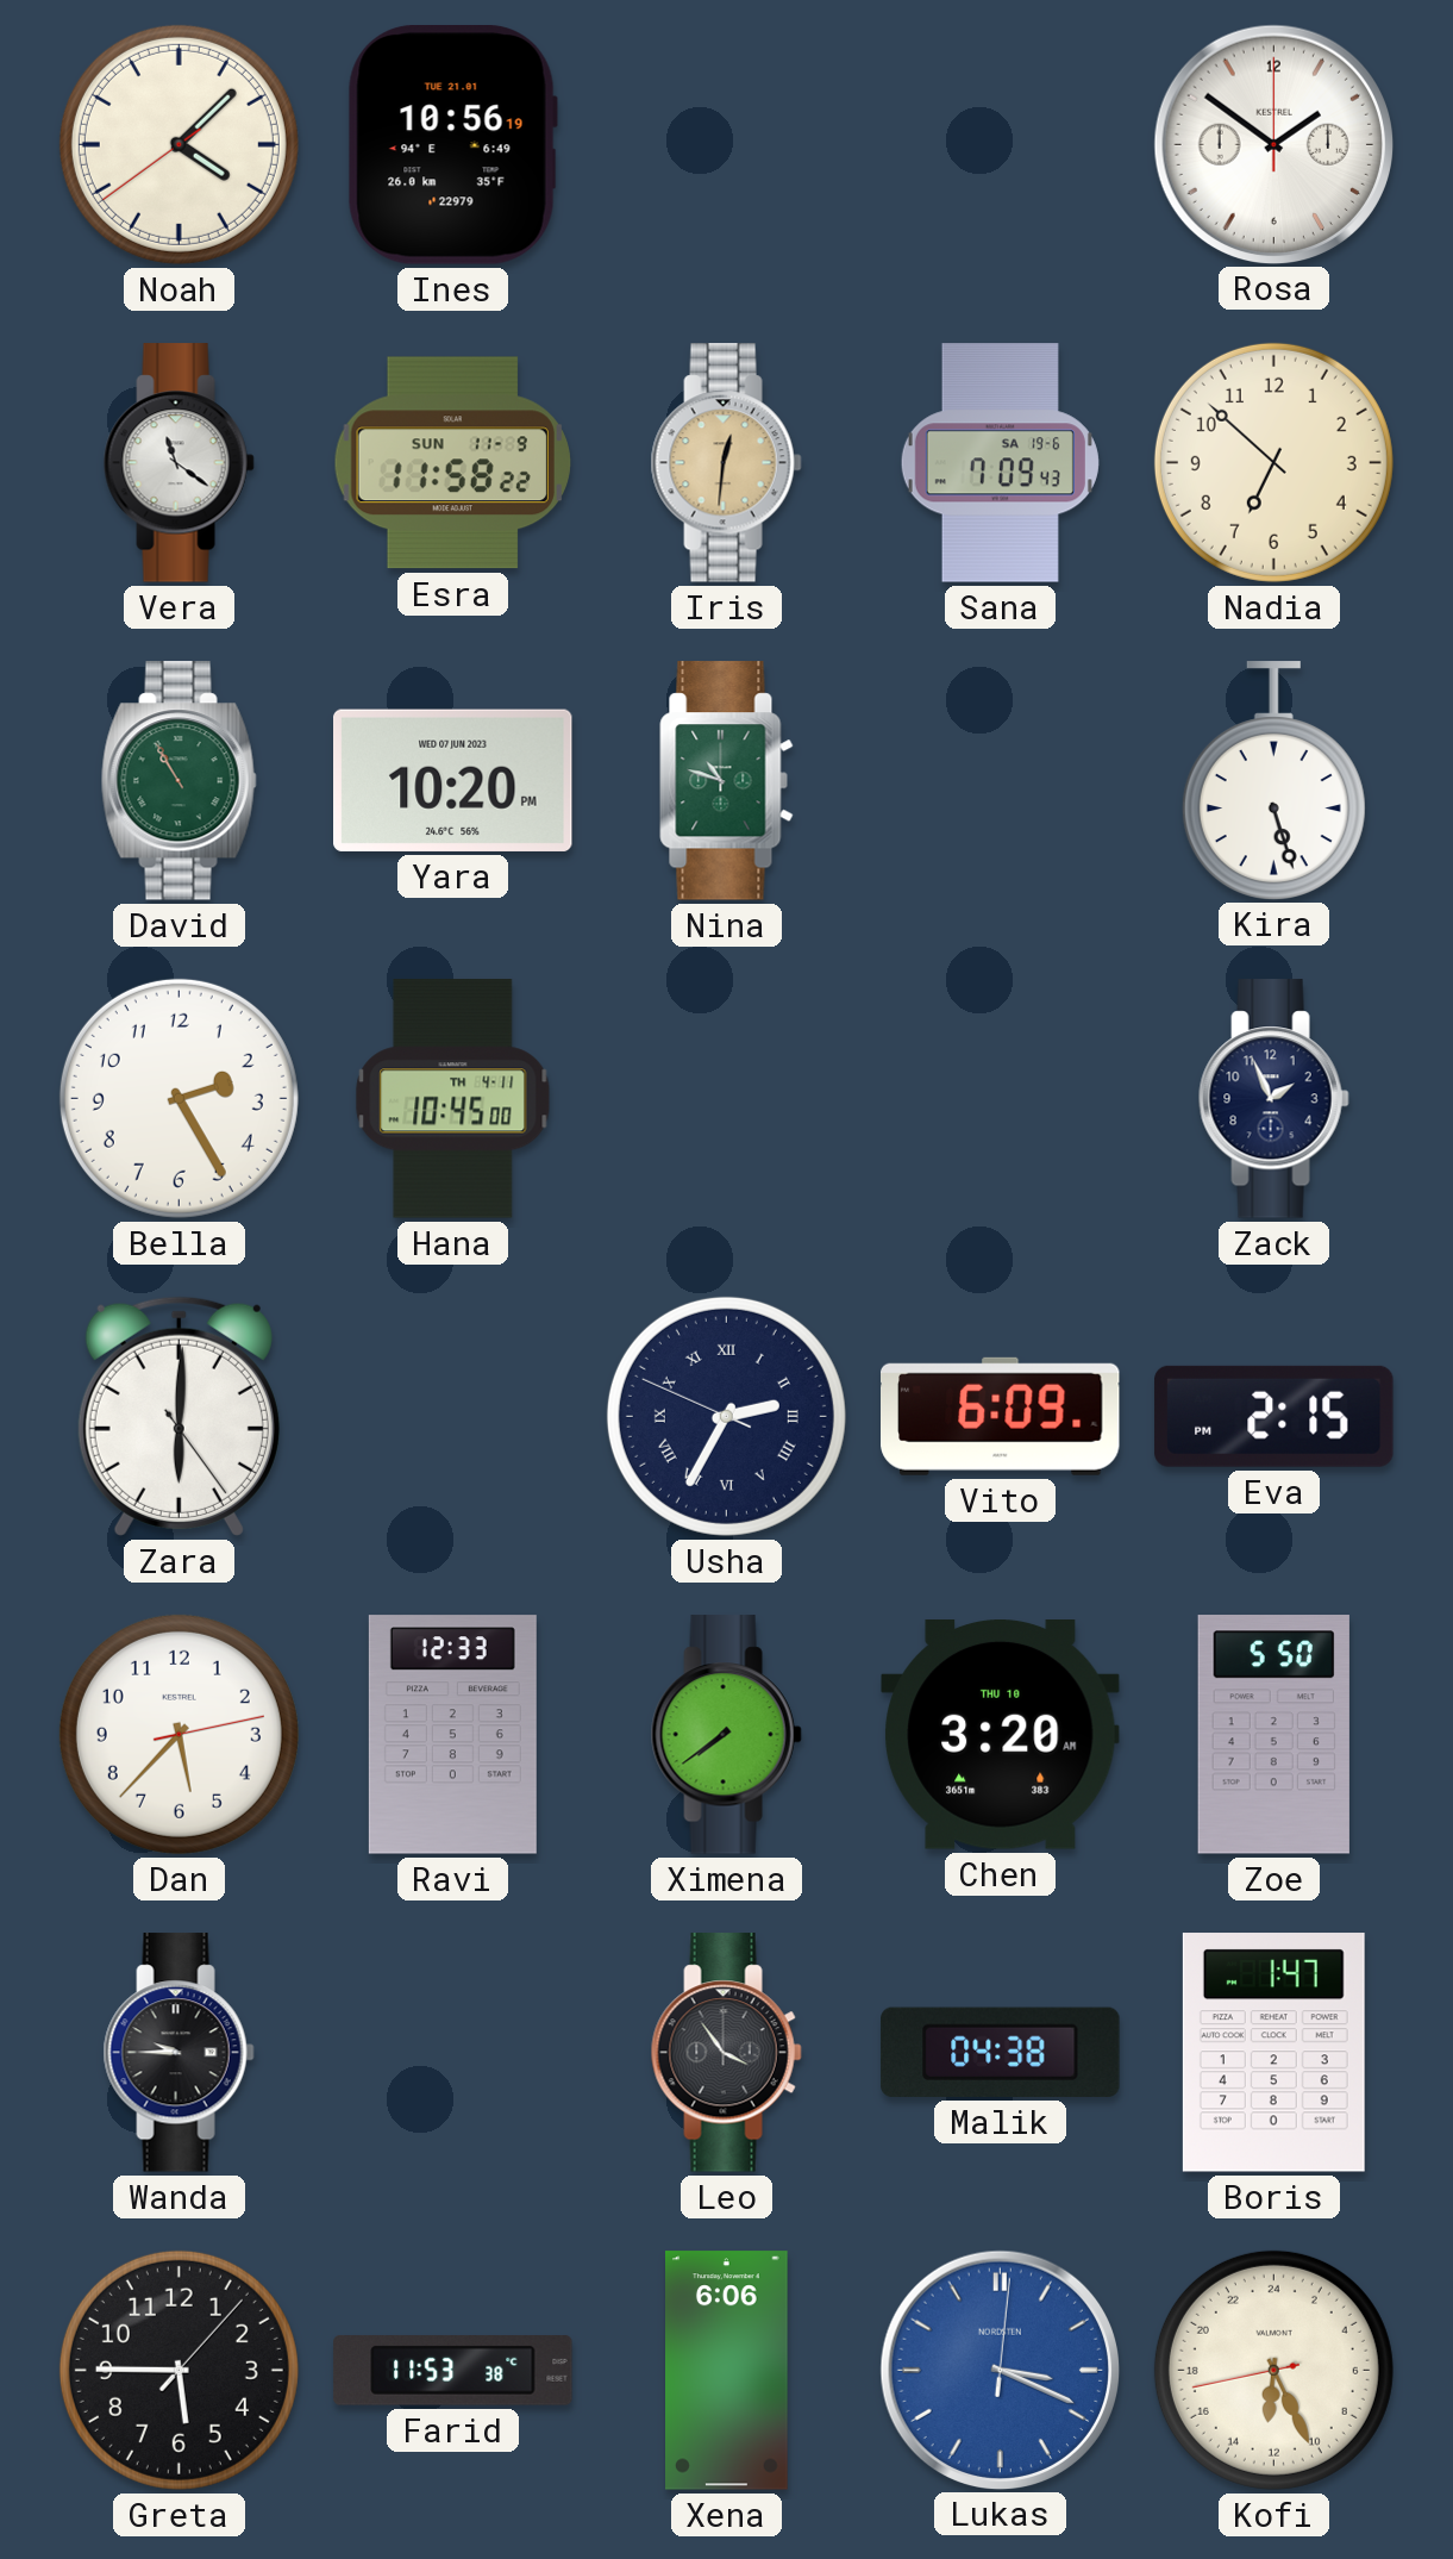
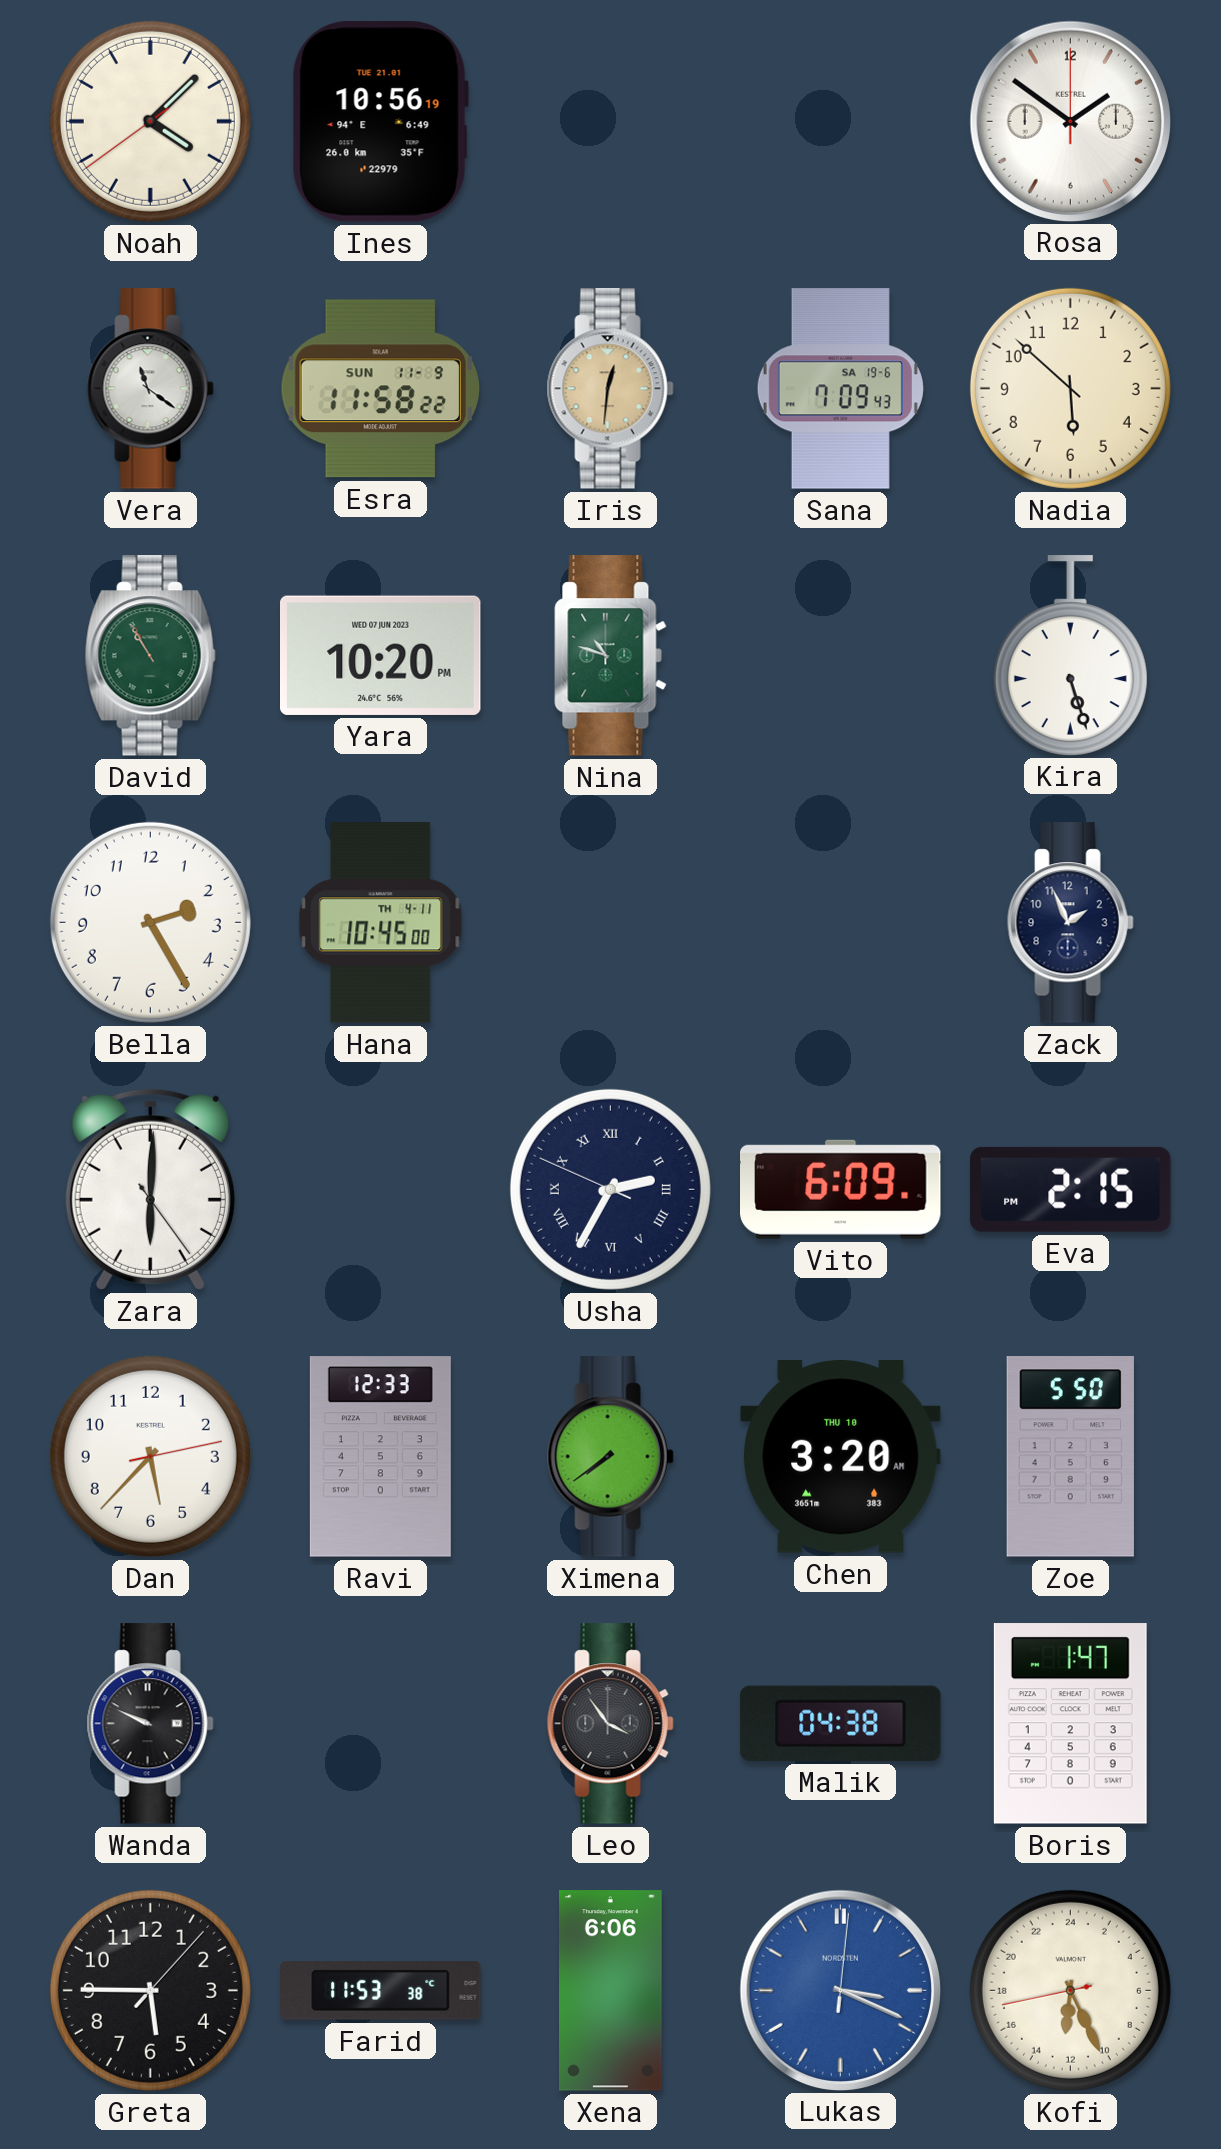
Nadia: 6:52 -> 5:52 (1070, 388)
Wanda: 9:45 -> 9:49 (150, 1724)
